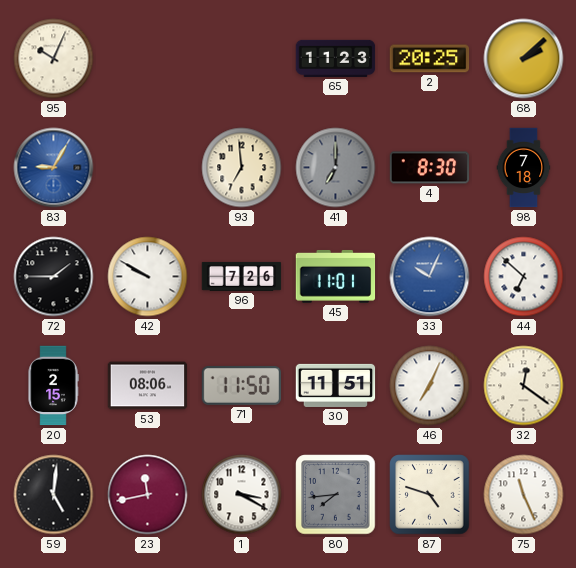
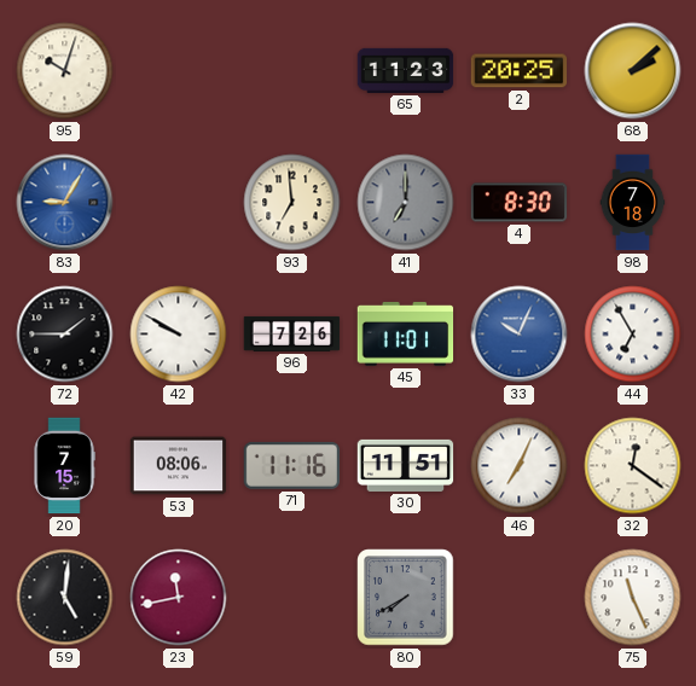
95: 10:04 -> 10:03 (65, 71)
44: 6:52 -> 6:55 (633, 335)
20: 2:15 -> 7:15 (64, 466)
71: 11:50 -> 11:16 (292, 465)
1: 3:20 -> none (242, 495)
80: 7:44 -> 7:40 (406, 598)
87: 4:48 -> none (430, 495)
